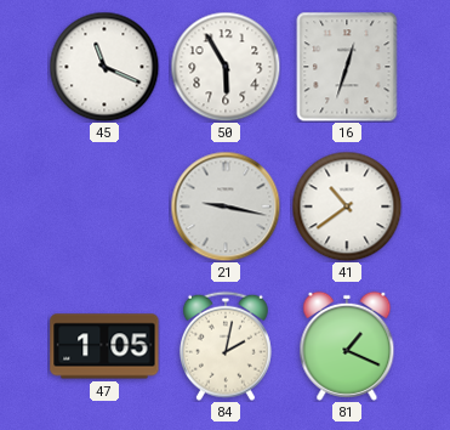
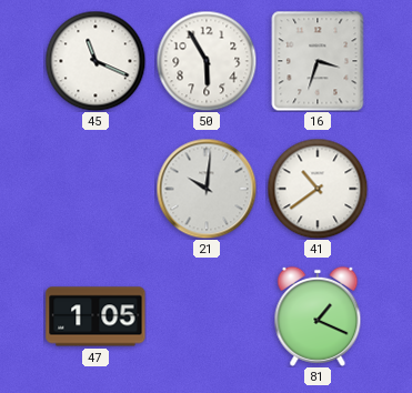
16: 12:33 -> 3:33 (318, 61)
21: 9:17 -> 10:01 (207, 189)
84: 2:02 -> none (226, 346)
